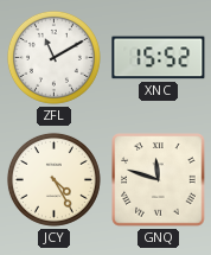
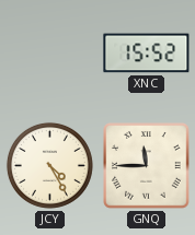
ZFL: 11:10 -> none (53, 57)
GNQ: 11:48 -> 11:45 (147, 166)
